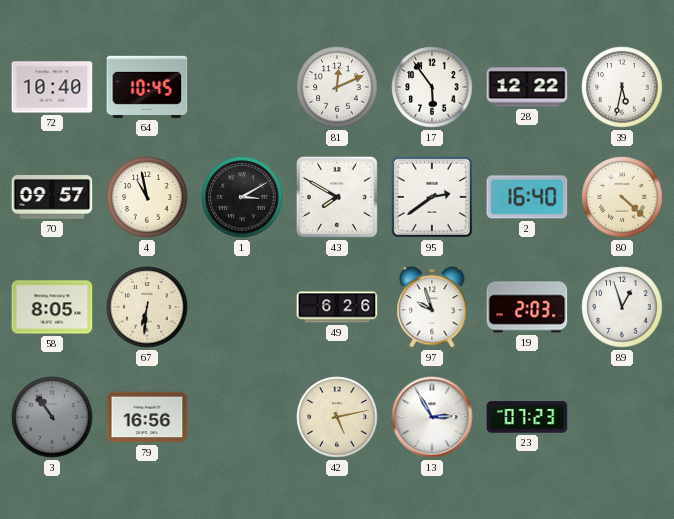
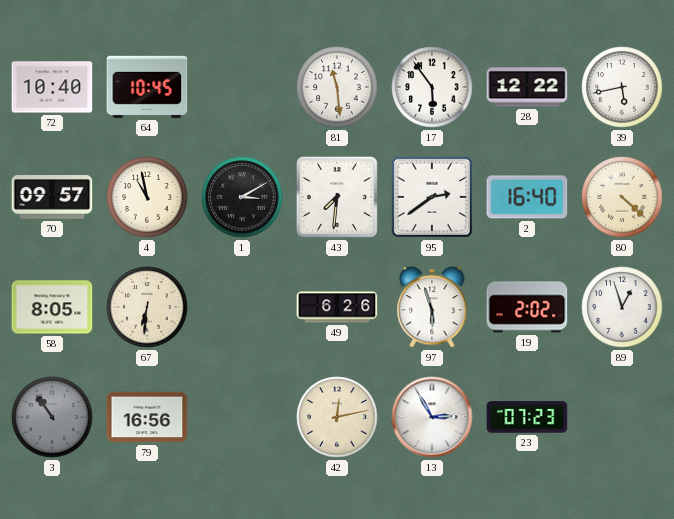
81: 12:11 -> 11:29 (337, 87)
39: 5:32 -> 5:43 (622, 87)
43: 7:50 -> 7:31 (337, 197)
97: 9:57 -> 5:57 (432, 307)
19: 2:03 -> 2:02 (527, 307)
42: 5:13 -> 12:13 (337, 417)
